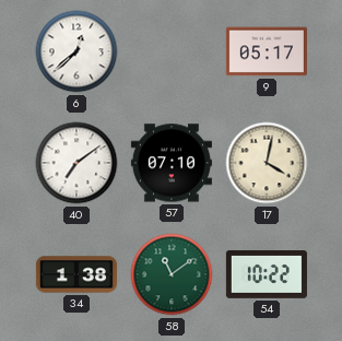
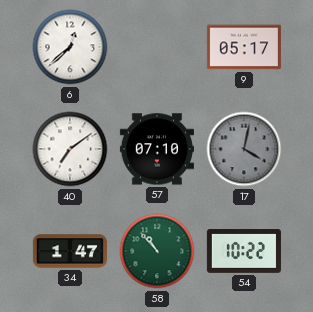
17 dial: cream -> grey (244, 149)
34: 1:38 -> 1:47 (70, 251)
58: 11:09 -> 10:53 (157, 251)
